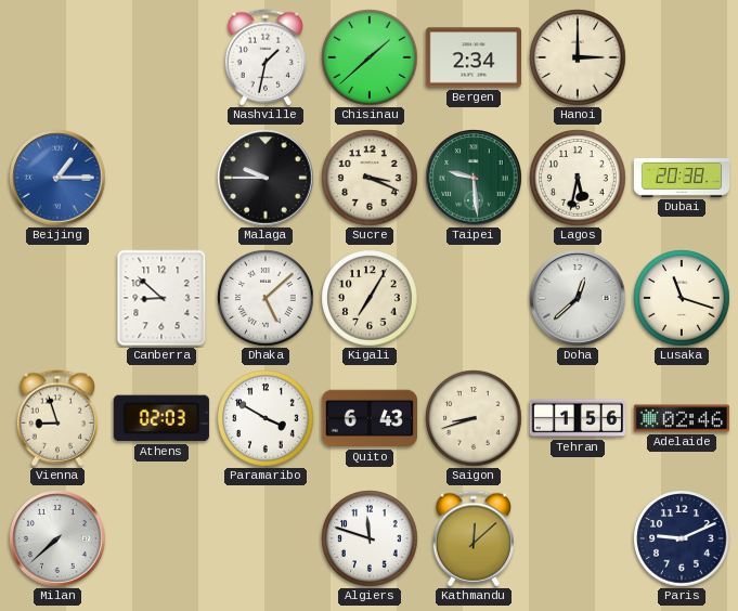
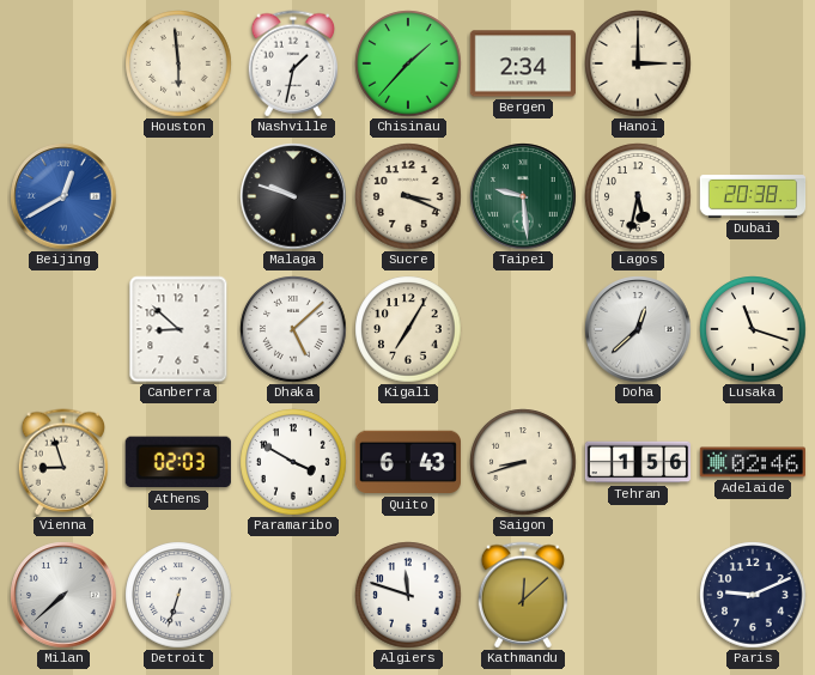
Houston: none -> 5:59 (178, 63)
Chisinau: 1:38 -> 1:37 (408, 63)
Beijing: 1:15 -> 12:40 (63, 196)
Malaga: 9:45 -> 9:48 (293, 196)
Detroit: none -> 6:33 (178, 595)
